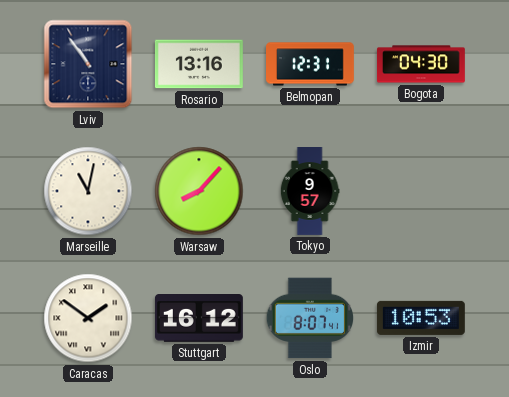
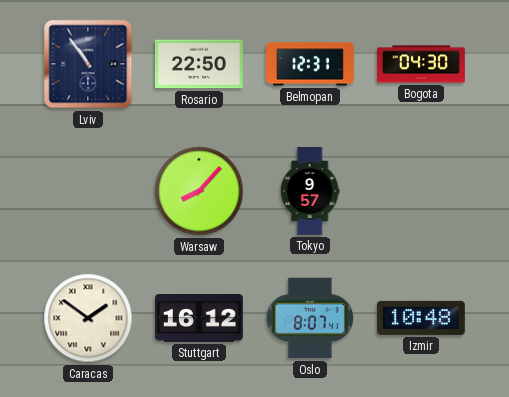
Rosario: 13:16 -> 22:50 (199, 64)
Marseille: 11:02 -> none (88, 191)
Izmir: 10:53 -> 10:48 (421, 318)
